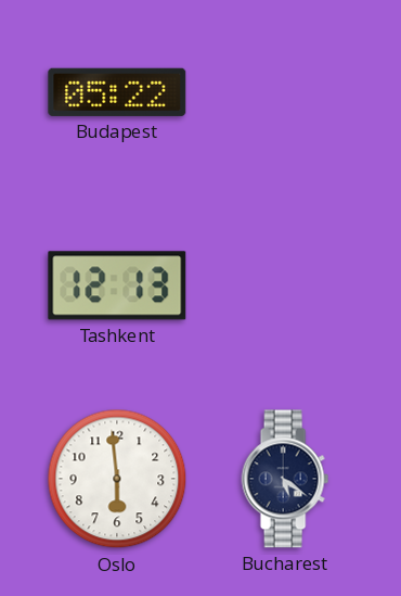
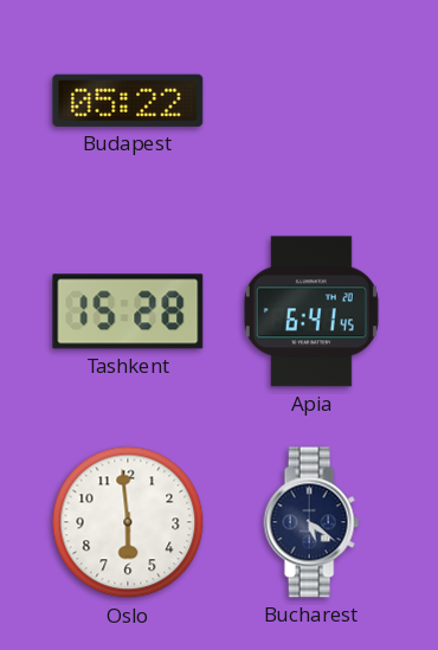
Tashkent: 12:13 -> 15:28 (128, 311)
Apia: none -> 6:41 (311, 311)
